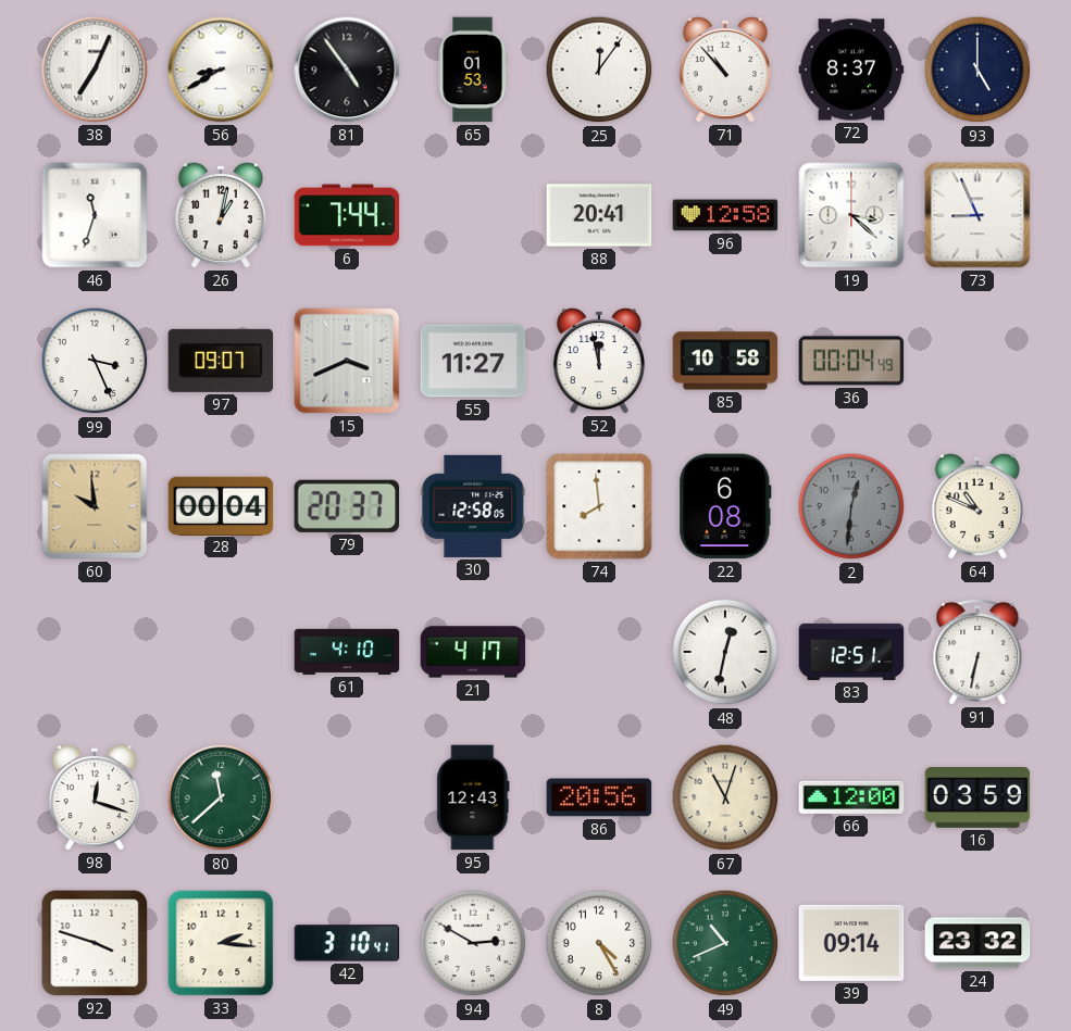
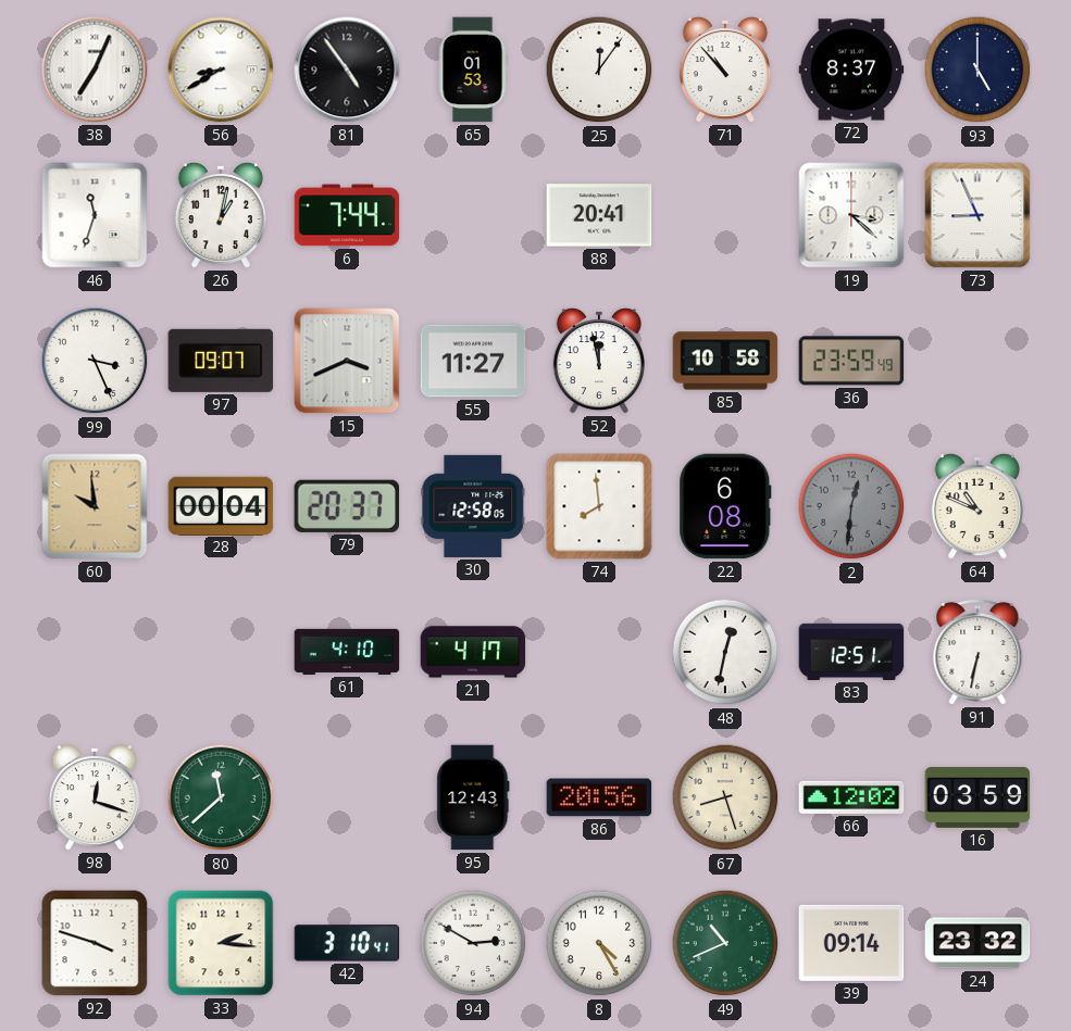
96: 12:58 -> none (725, 215)
36: 00:04 -> 23:59 (851, 361)
67: 11:03 -> 8:27 (725, 797)
66: 12:00 -> 12:02 (851, 797)
